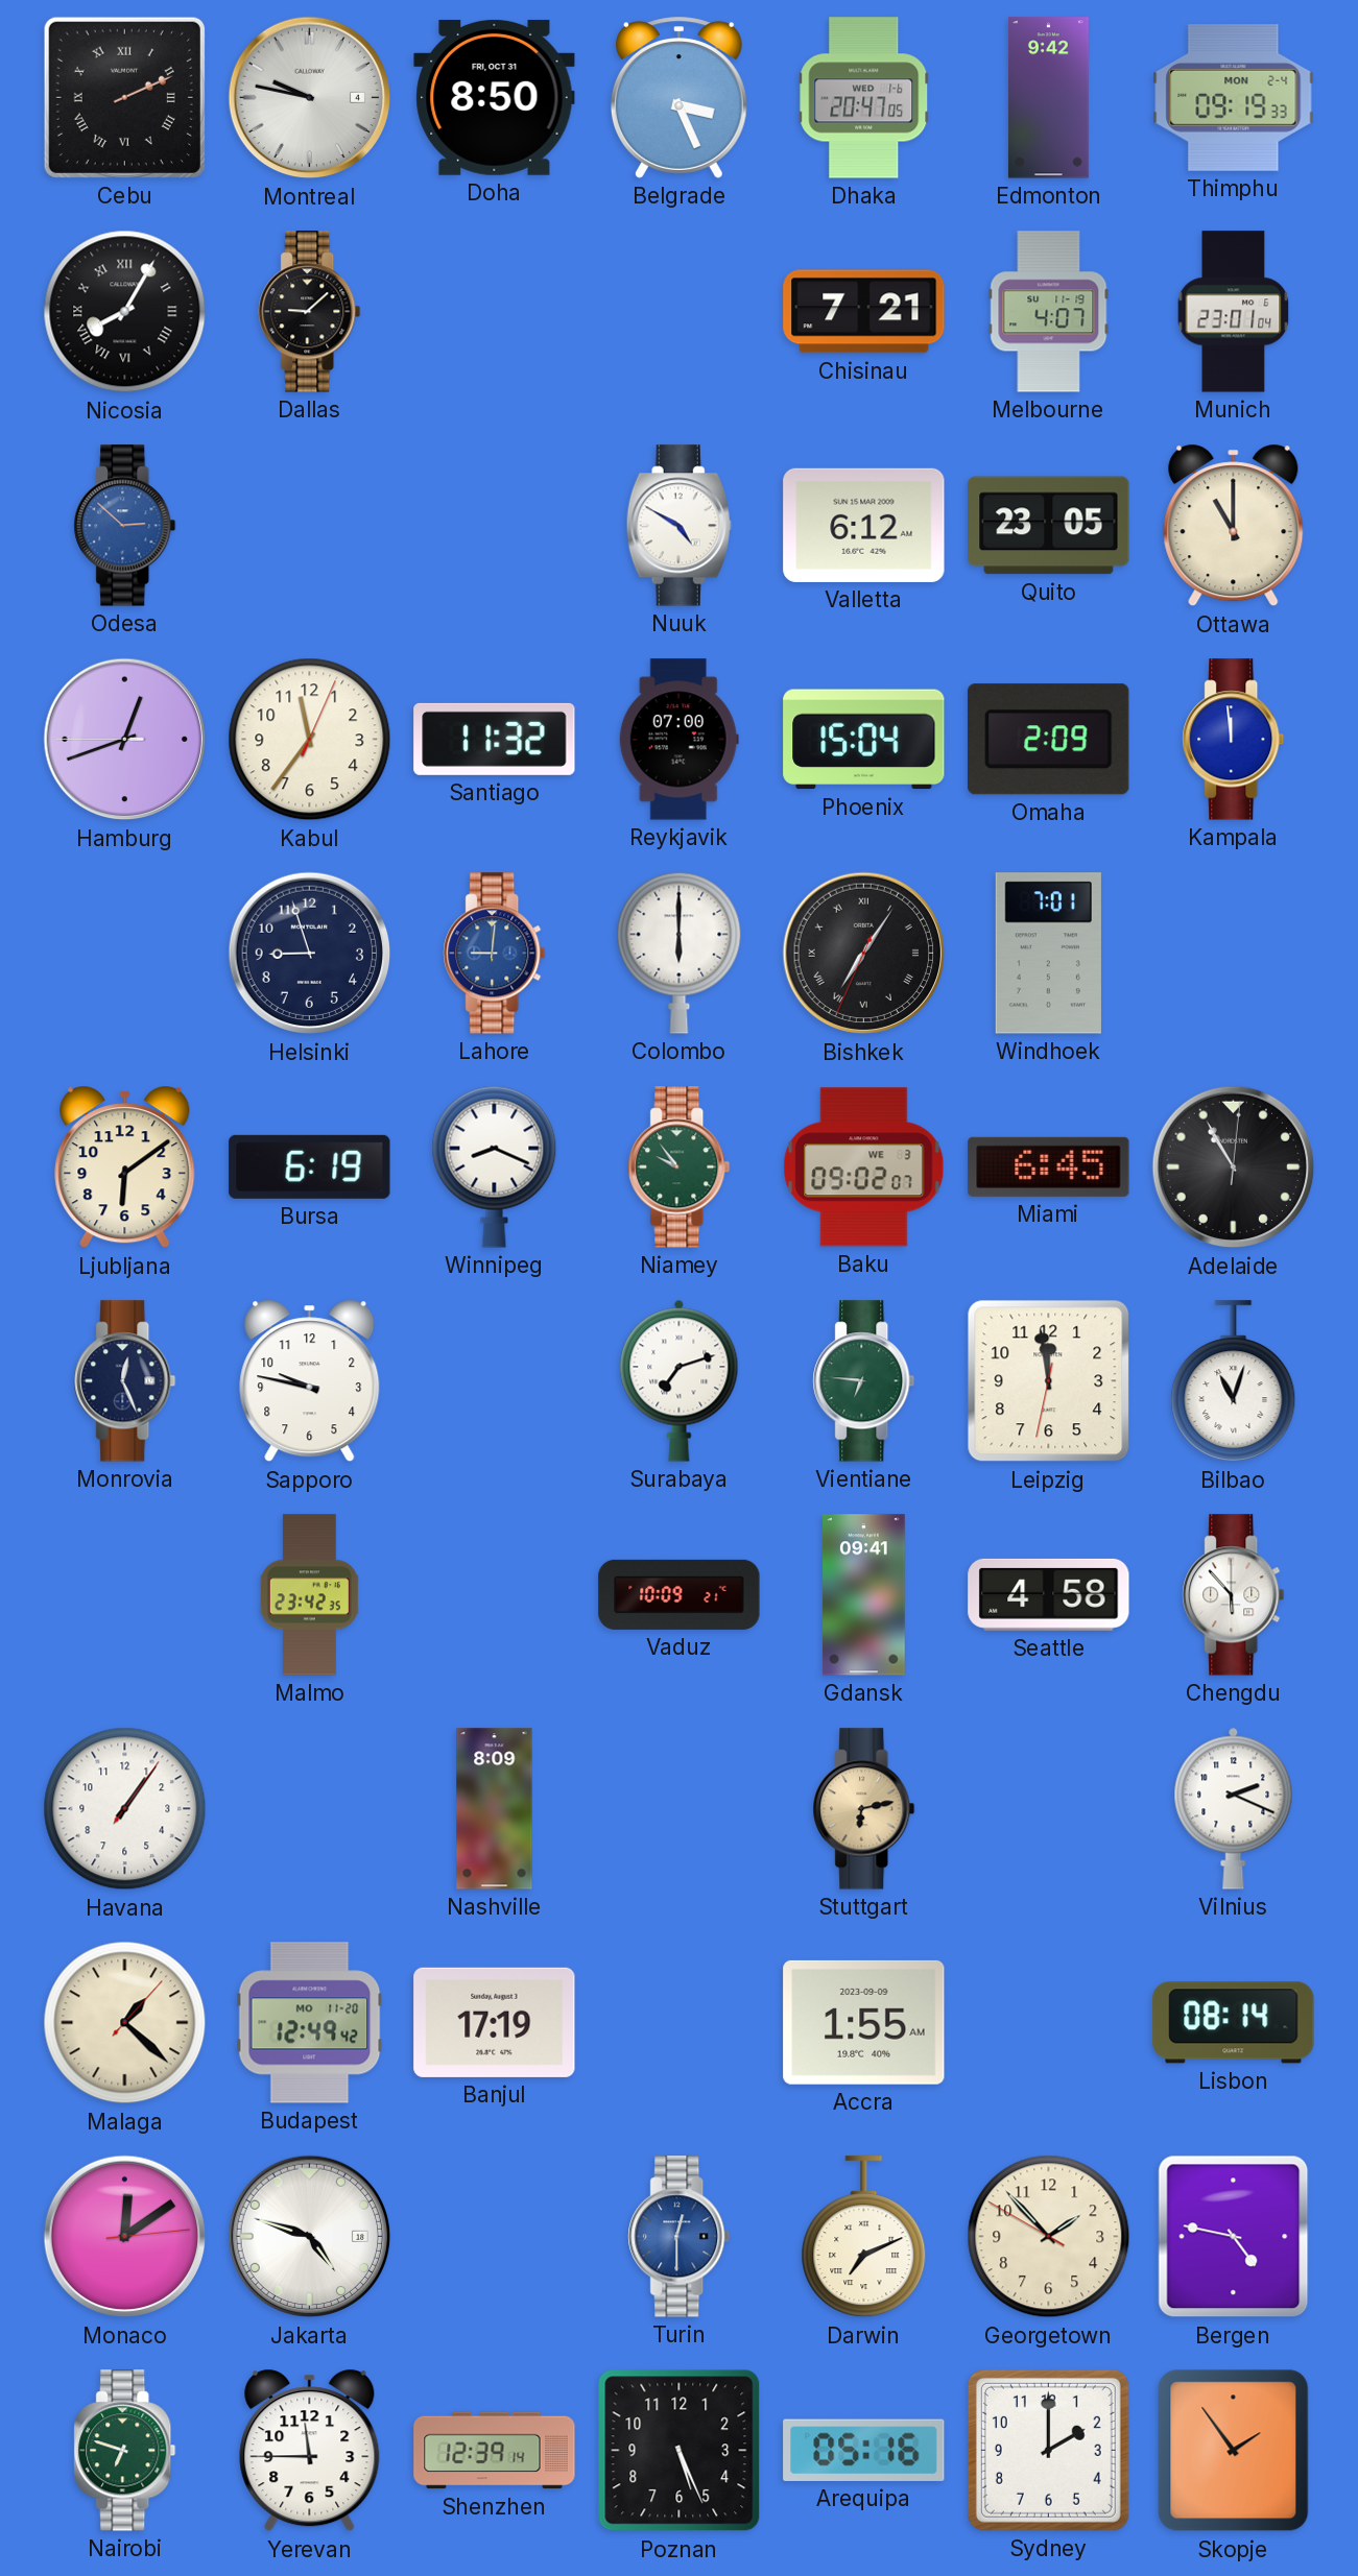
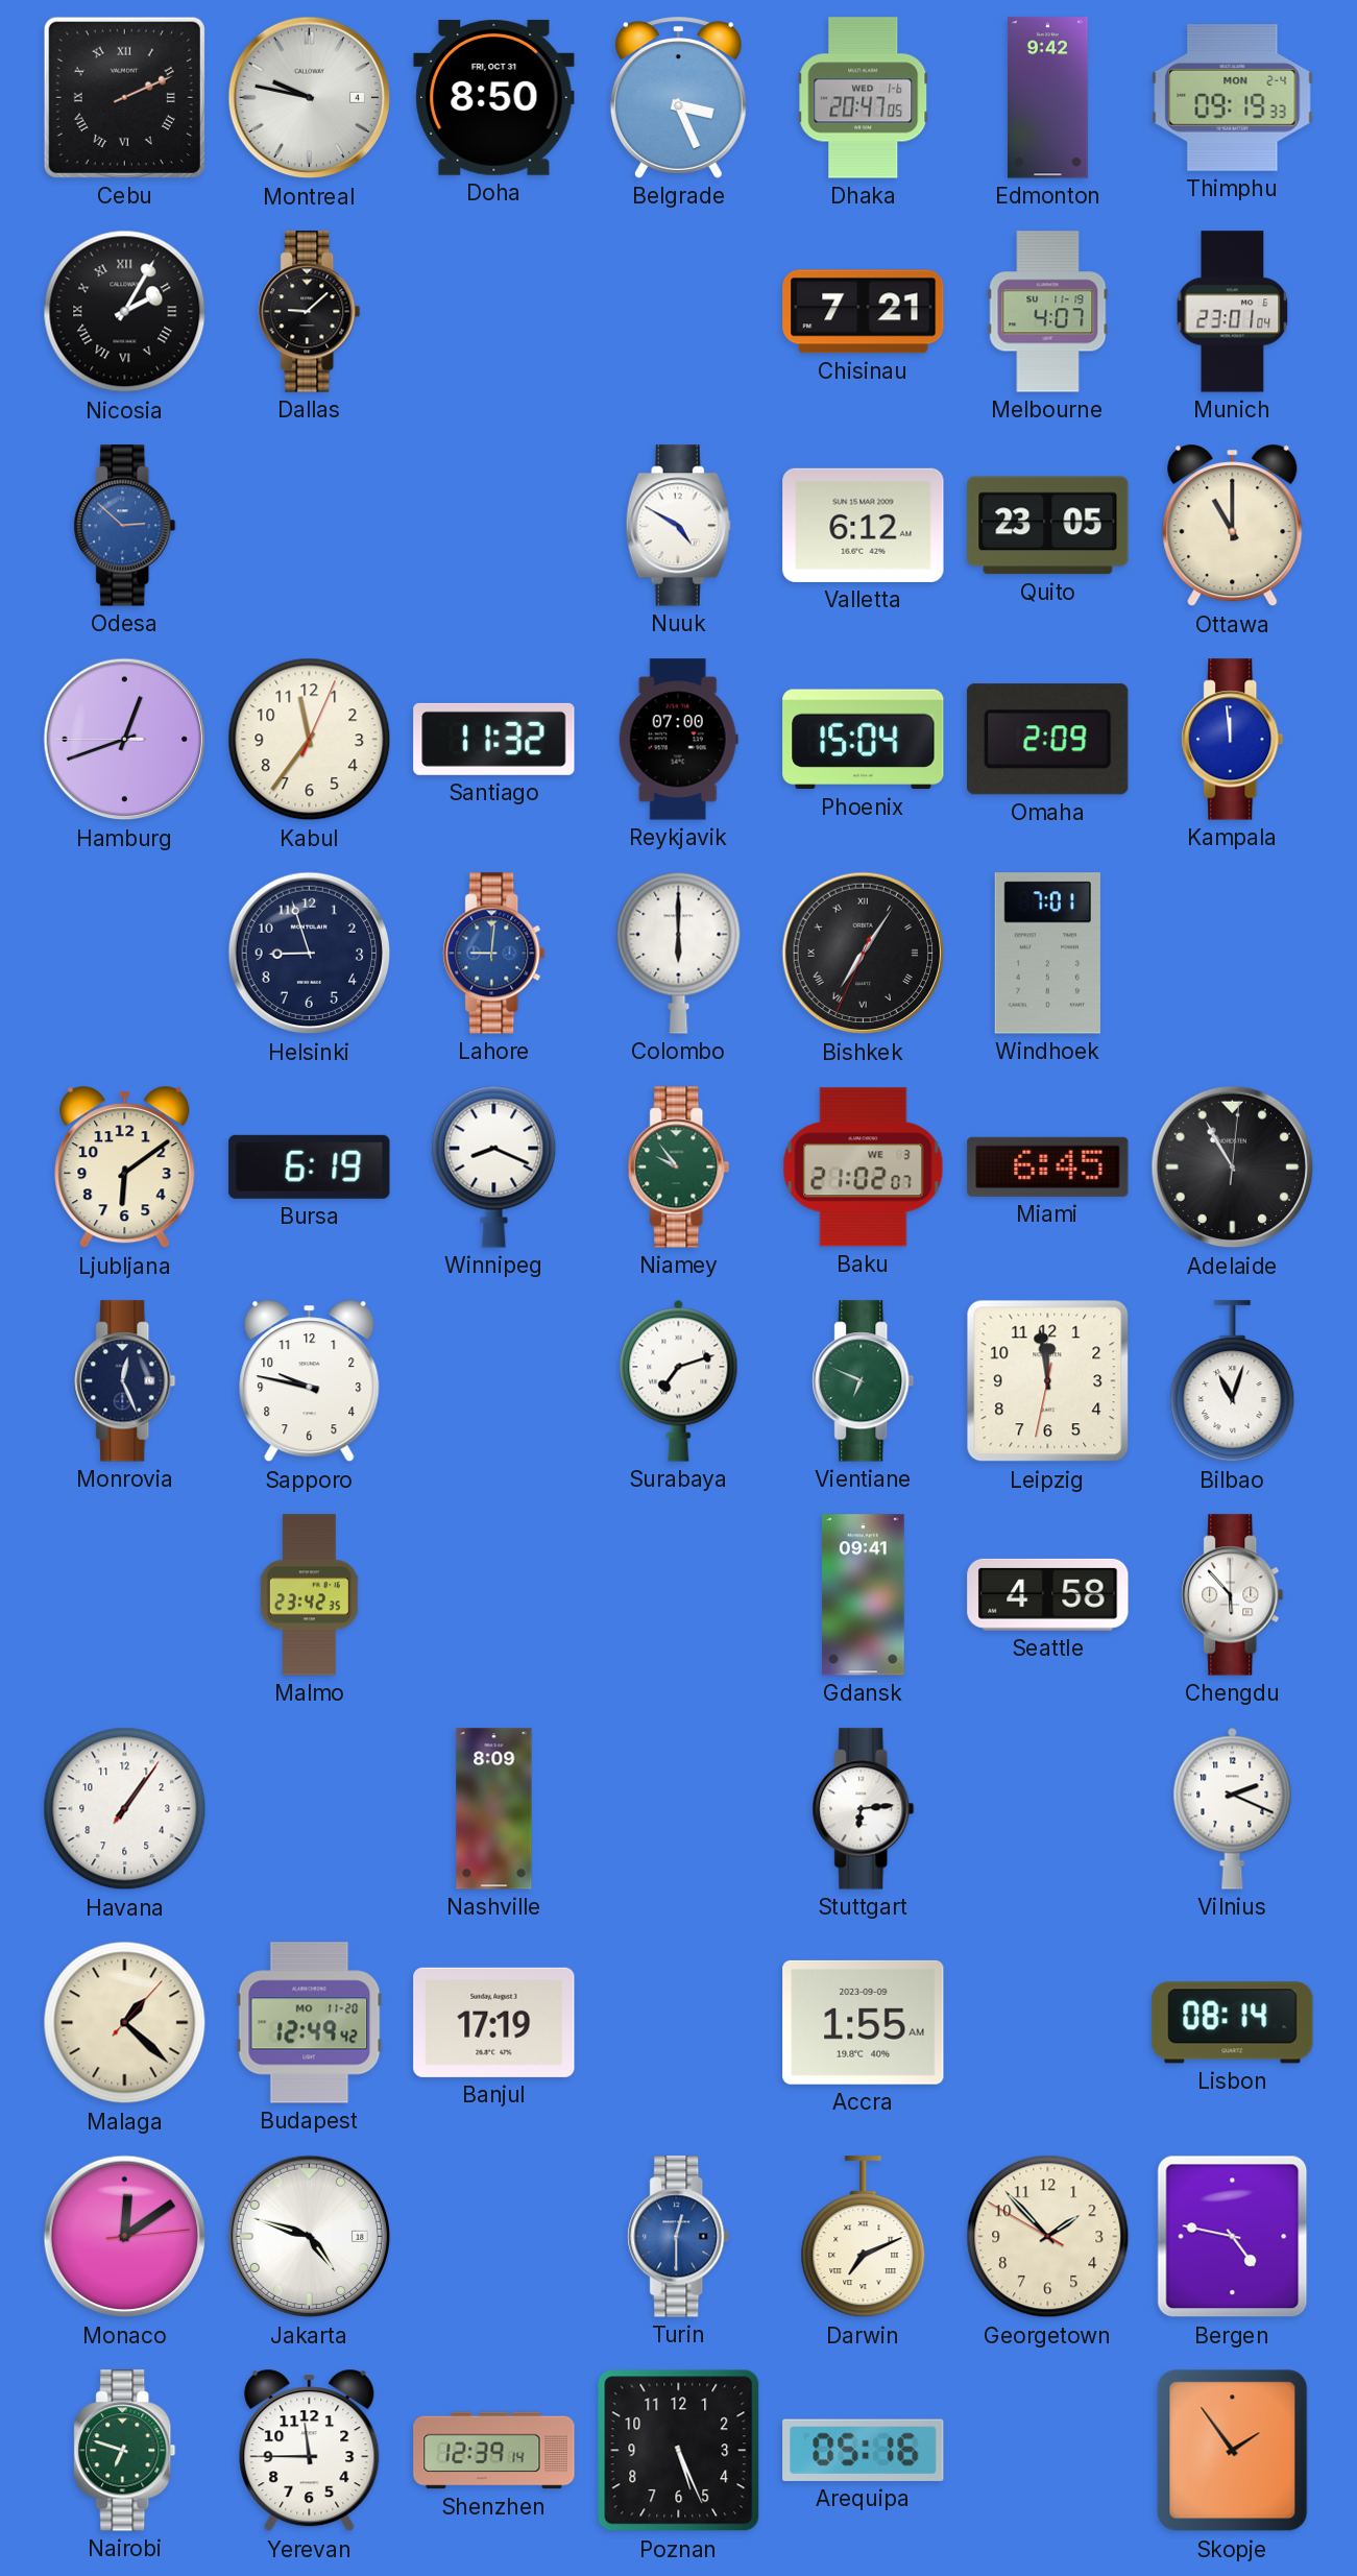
Nicosia: 8:05 -> 2:05 (125, 312)
Baku: 09:02 -> 21:02 (864, 1167)
Vientiane: 6:46 -> 6:49 (864, 1381)
Vaduz: 10:09 -> none (680, 1594)
Stuttgart: 6:13 -> 6:14 (864, 1809)
Stuttgart dial: champagne -> white (864, 1809)
Sydney: 2:00 -> none (1048, 2450)
